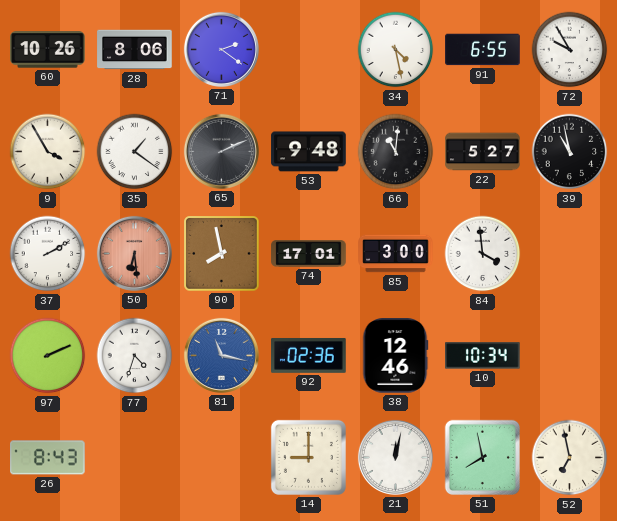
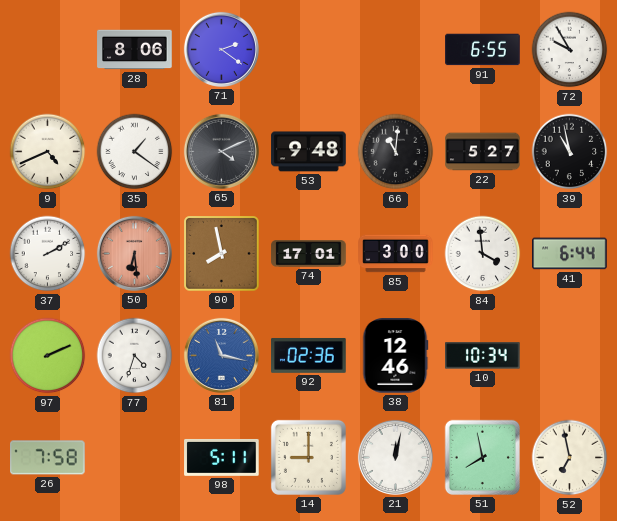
60: 10:26 -> none (48, 50)
34: 4:28 -> none (396, 50)
9: 3:55 -> 4:41 (48, 152)
65: 2:11 -> 4:11 (221, 151)
41: none -> 6:44 (570, 254)
26: 8:43 -> 7:58 (48, 458)
98: none -> 5:11 (222, 457)
